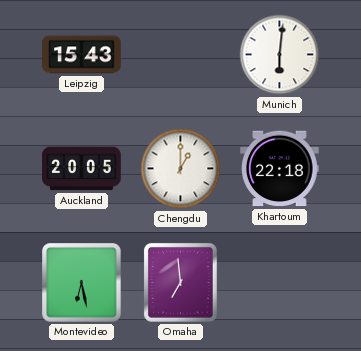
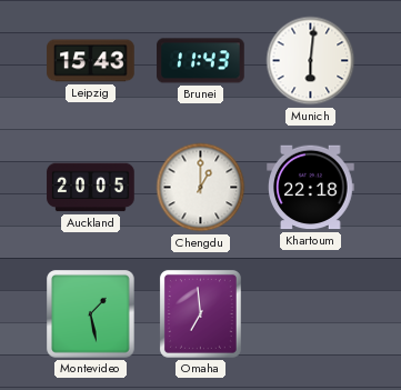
Brunei: none -> 11:43 (201, 61)
Montevideo: 6:28 -> 1:28 (91, 314)
